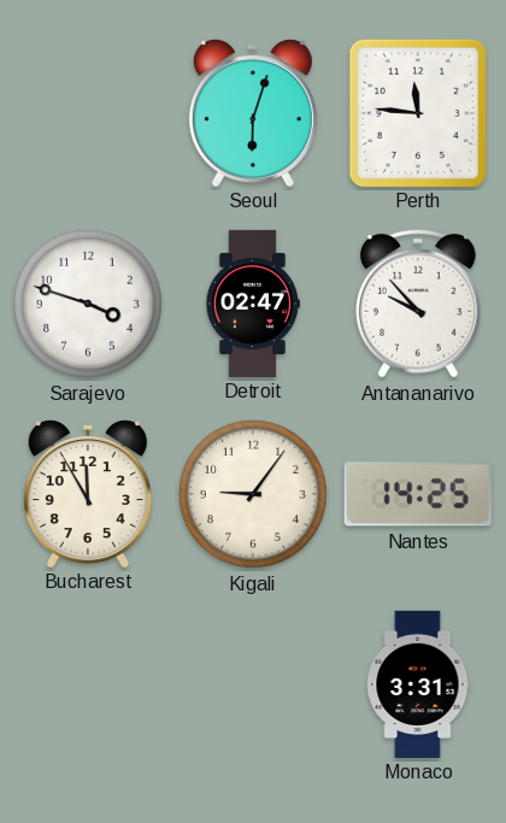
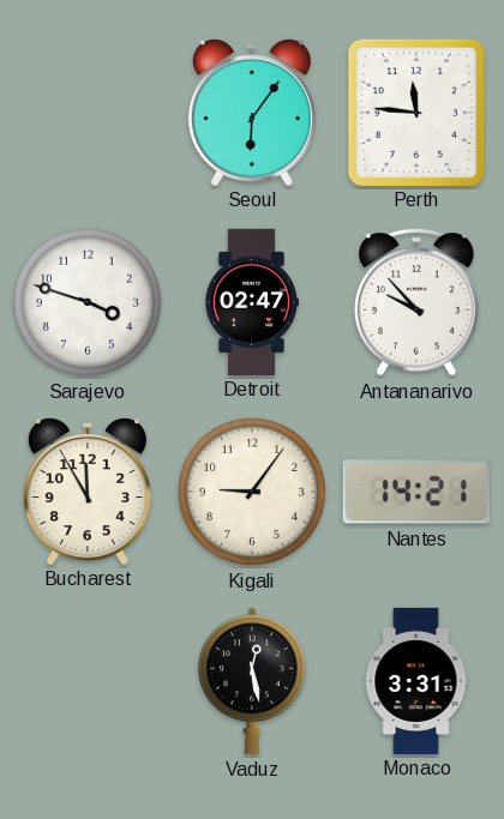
Seoul: 6:03 -> 6:06 (252, 113)
Nantes: 14:25 -> 14:21 (416, 492)
Vaduz: none -> 12:28 (252, 681)
